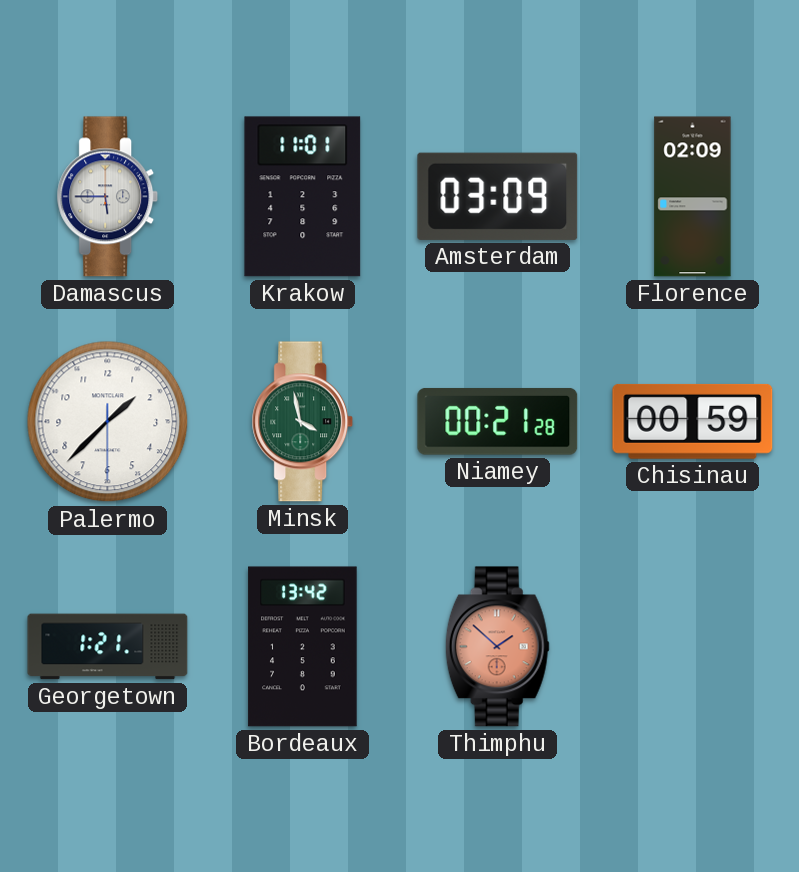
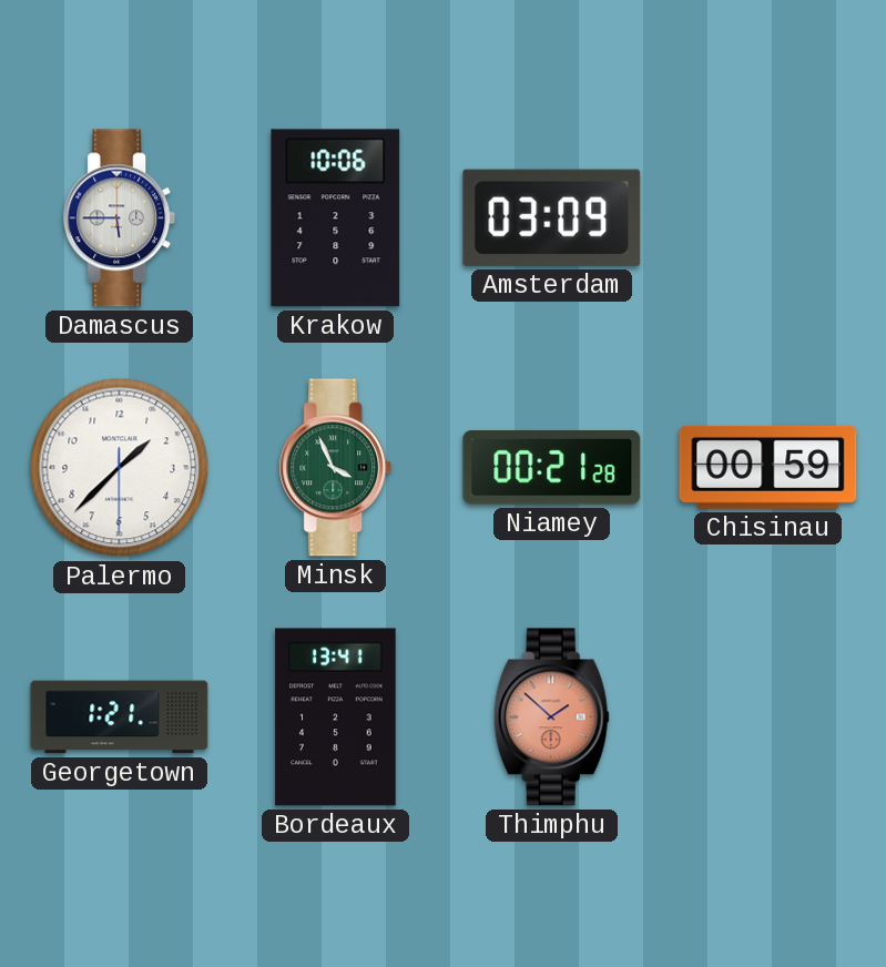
Krakow: 11:01 -> 10:06 (336, 218)
Florence: 02:09 -> none (693, 197)
Minsk: 3:58 -> 3:56 (336, 468)
Bordeaux: 13:42 -> 13:41 (336, 717)
